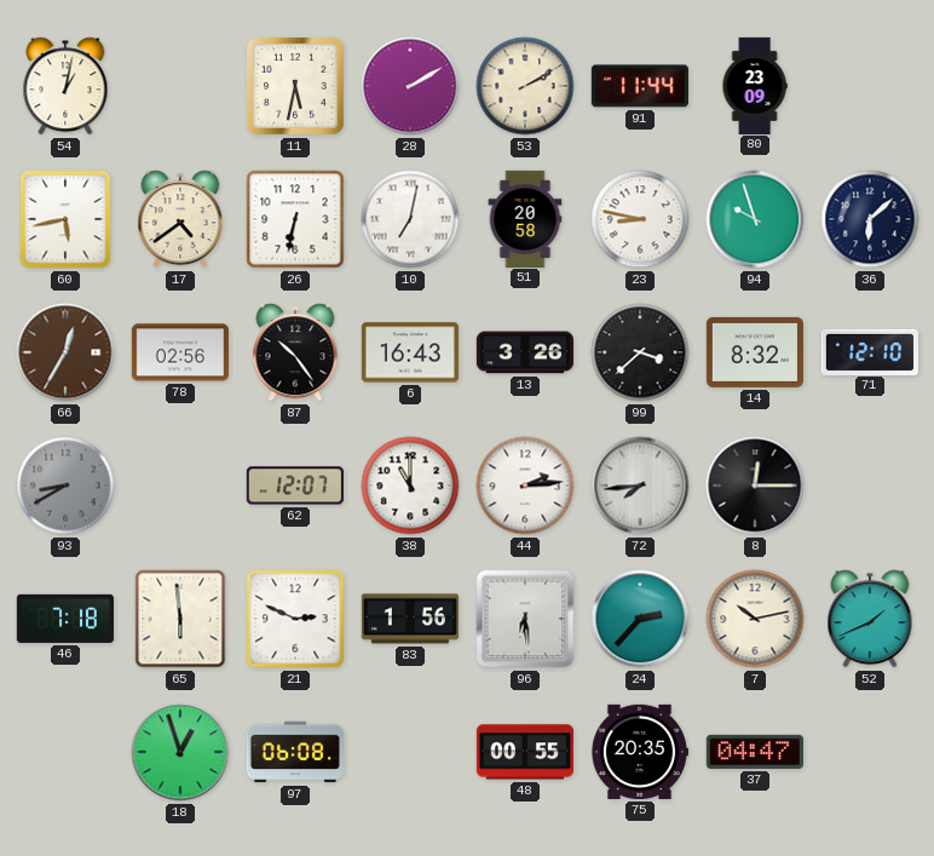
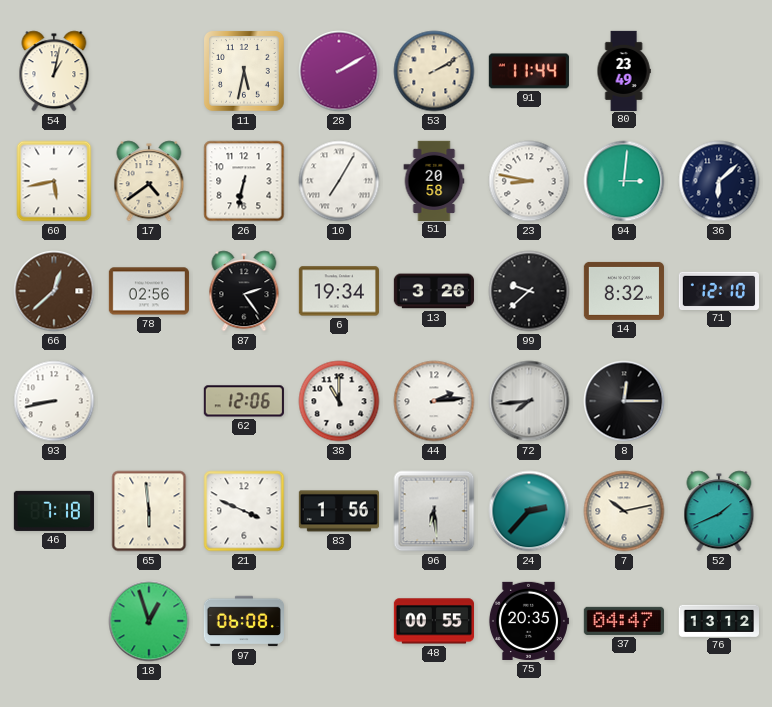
80: 23:09 -> 23:49 (624, 70)
10: 7:02 -> 7:05 (339, 181)
94: 9:57 -> 3:01 (624, 181)
66: 12:35 -> 12:38 (54, 291)
87: 10:24 -> 2:24 (244, 291)
6: 16:43 -> 19:34 (339, 291)
99: 3:38 -> 9:38 (529, 291)
93: 8:40 -> 8:43 (54, 401)
93 dial: grey -> white (54, 401)
62: 12:07 -> 12:06 (244, 401)
21: 2:49 -> 3:49 (244, 511)
76: none -> 13:12 (718, 620)
